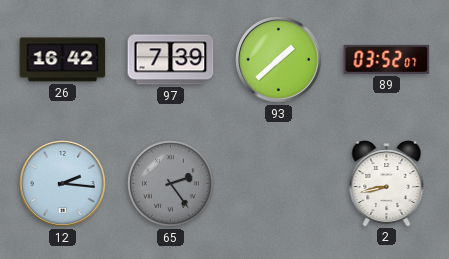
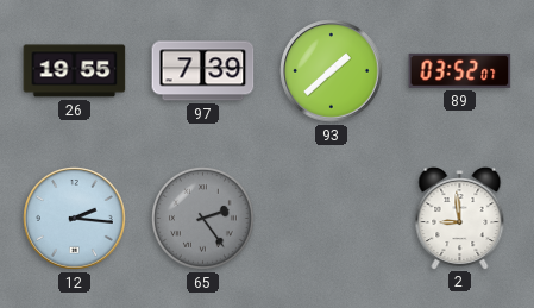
26: 16:42 -> 19:55 (75, 71)
2: 8:43 -> 8:59 (460, 219)
